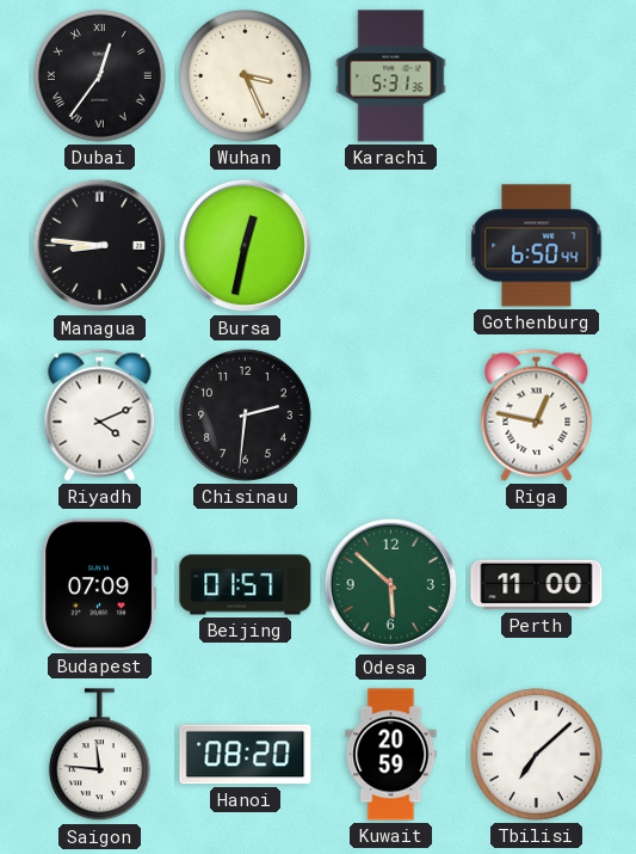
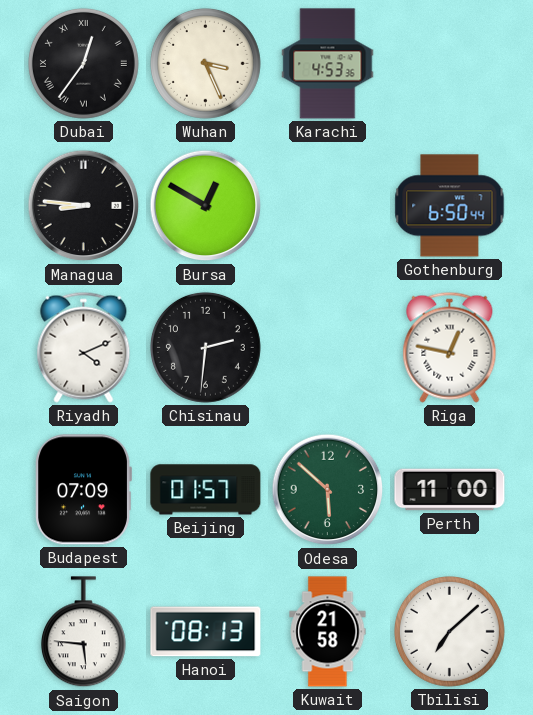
Karachi: 5:31 -> 4:53 (328, 64)
Bursa: 12:32 -> 12:50 (206, 206)
Saigon: 11:46 -> 5:46 (83, 632)
Hanoi: 08:20 -> 08:13 (206, 632)
Kuwait: 20:59 -> 21:58 (328, 632)
